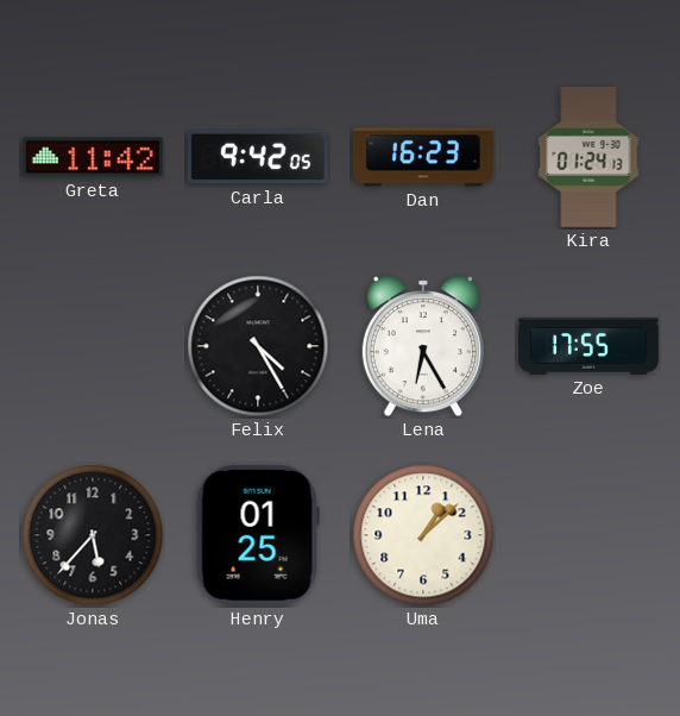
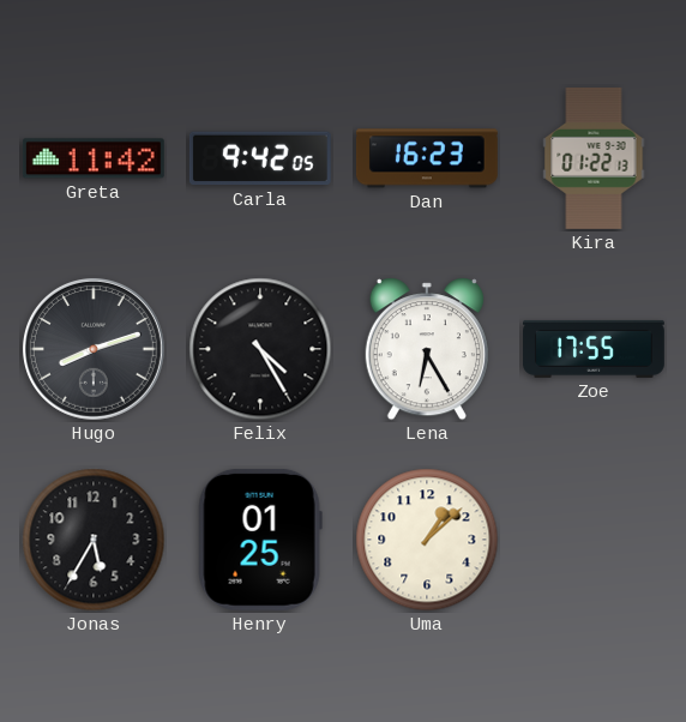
Kira: 01:24 -> 01:22 (594, 158)
Hugo: none -> 8:12 (94, 349)
Jonas: 5:37 -> 5:35 (94, 540)
